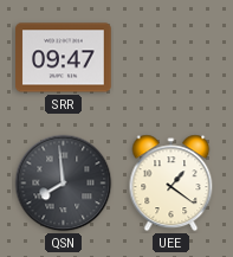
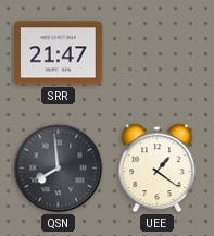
SRR: 09:47 -> 21:47 (59, 53)
